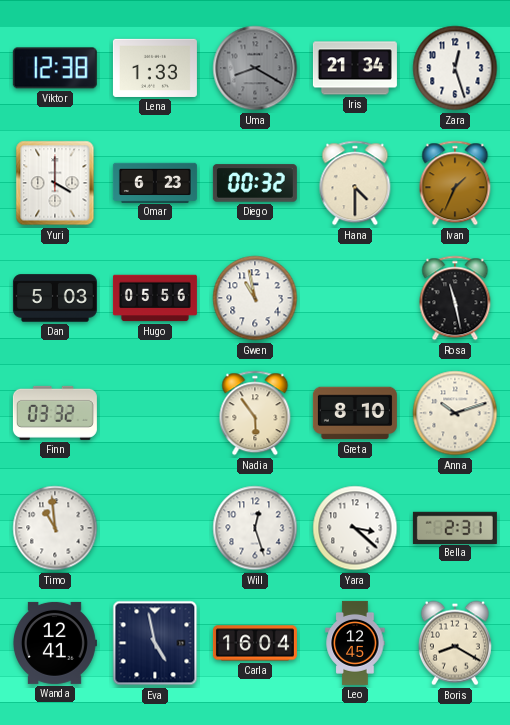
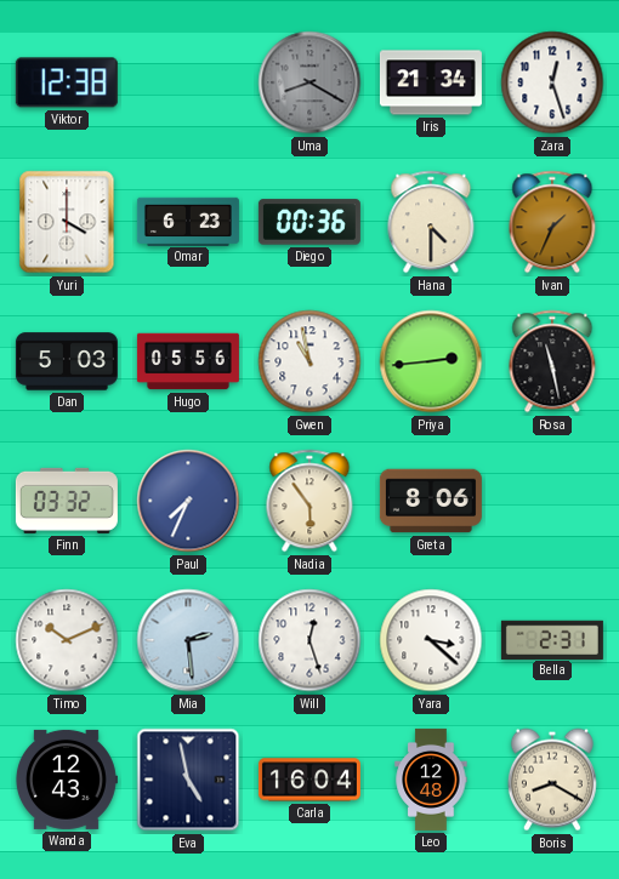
Lena: 1:33 -> none (155, 68)
Diego: 00:32 -> 00:36 (309, 222)
Priya: none -> 2:44 (431, 361)
Paul: none -> 7:34 (188, 501)
Greta: 8:10 -> 8:06 (431, 501)
Anna: 10:12 -> none (455, 413)
Timo: 10:59 -> 10:11 (67, 640)
Mia: none -> 2:29 (188, 640)
Wanda: 12:41 -> 12:43 (67, 780)
Leo: 12:45 -> 12:48 (431, 780)
